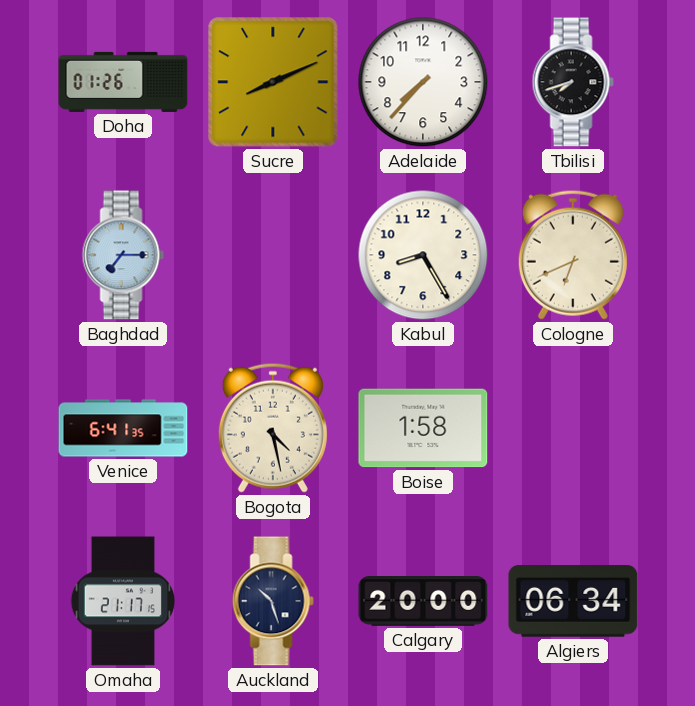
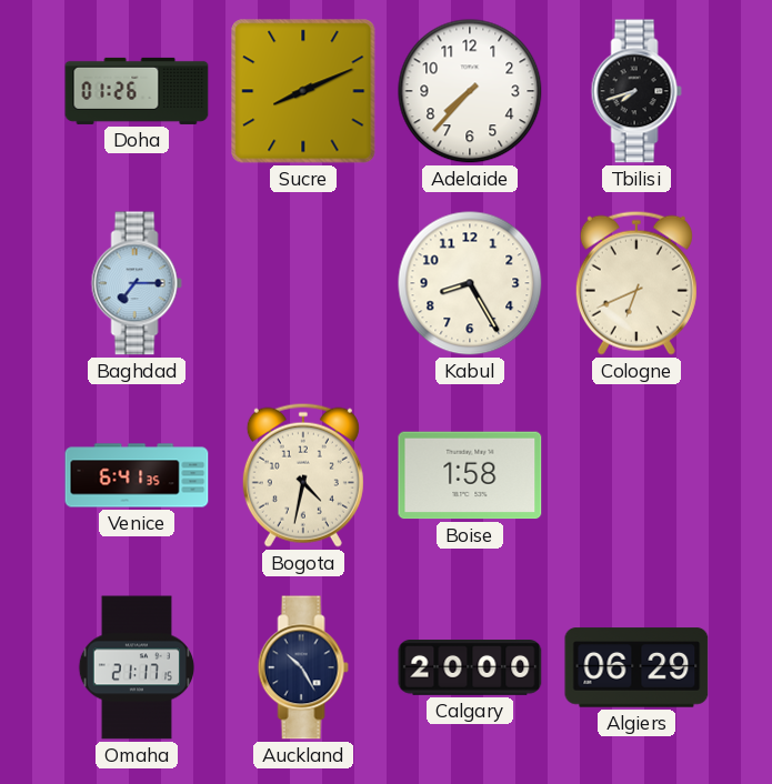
Bogota: 4:28 -> 4:32 (303, 475)
Auckland: 10:27 -> 10:25 (303, 667)
Algiers: 06:34 -> 06:29 (636, 667)
